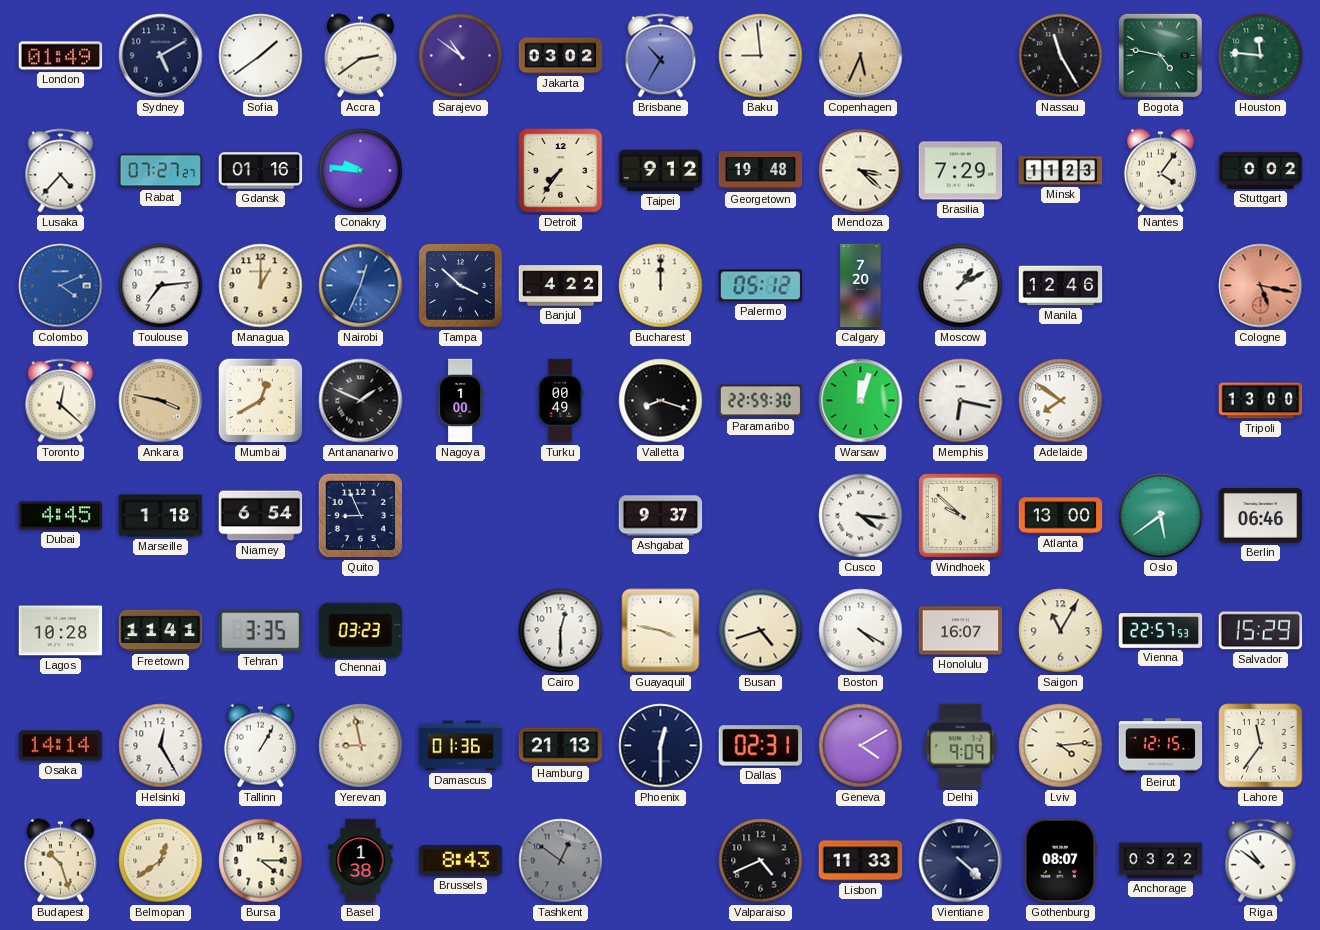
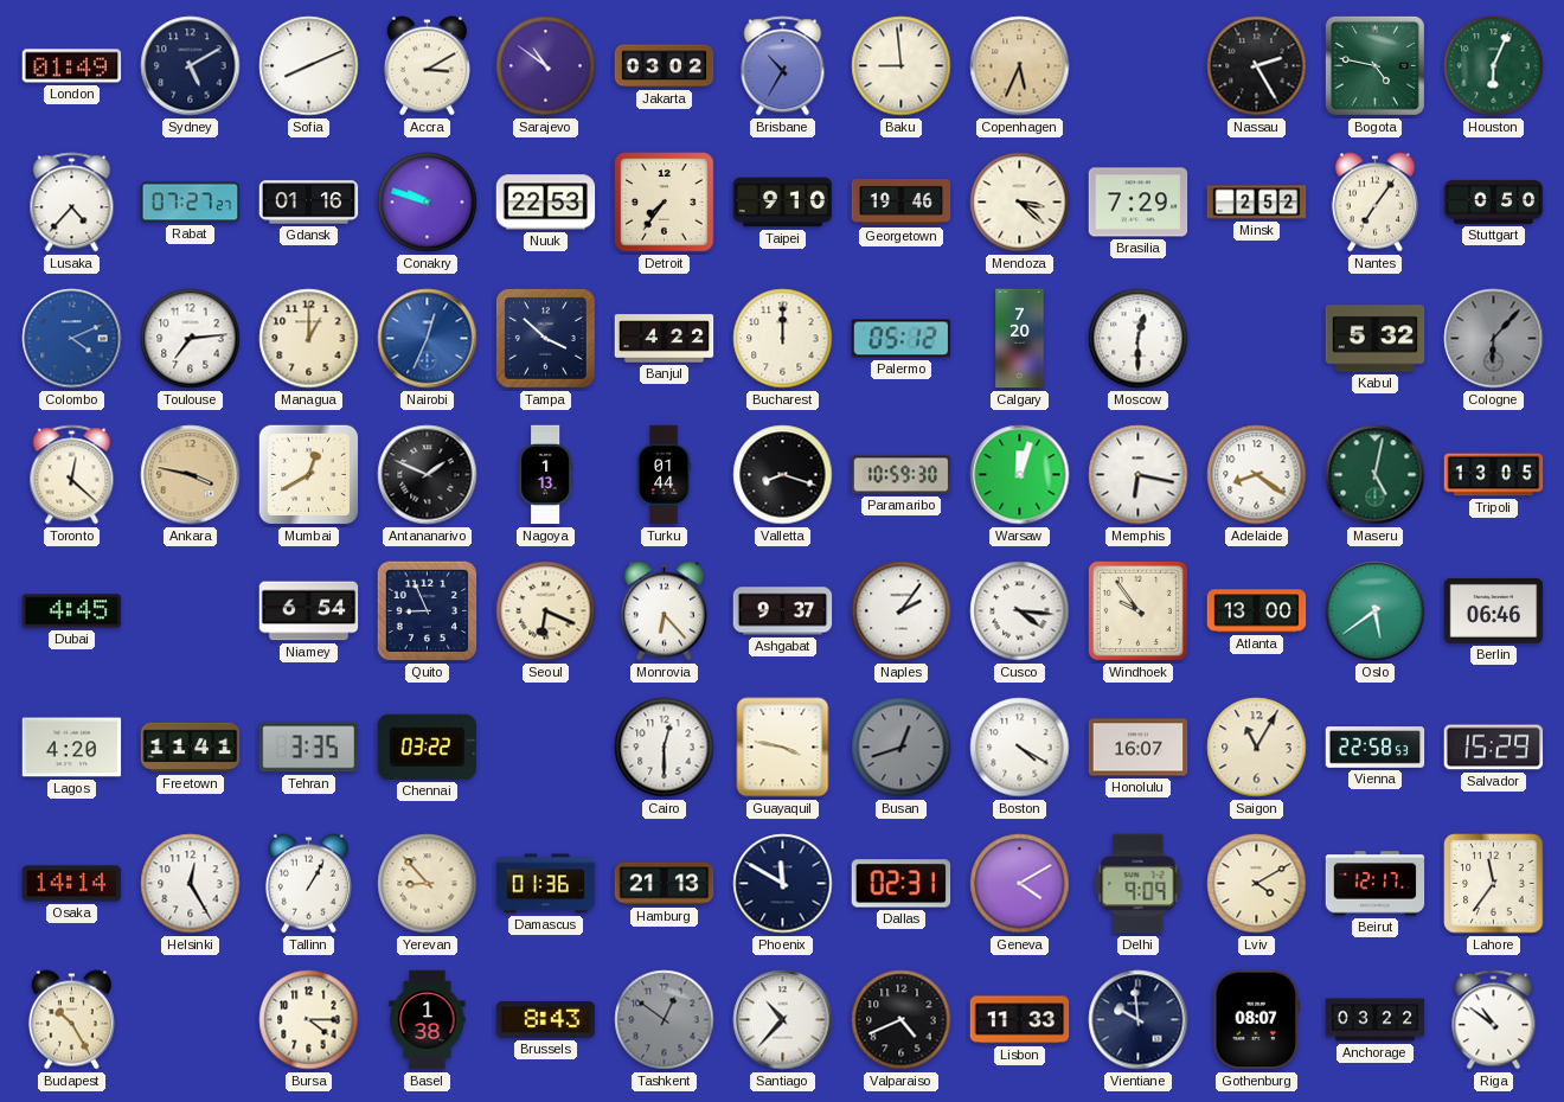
Sofia: 1:39 -> 8:11 (309, 66)
Accra: 2:39 -> 3:10 (427, 66)
Nassau: 11:25 -> 2:25 (1257, 66)
Houston: 11:46 -> 6:04 (1494, 66)
Conakry: 9:46 -> 9:48 (428, 203)
Nuuk: none -> 22:53 (546, 203)
Taipei: 9:12 -> 9:10 (783, 203)
Georgetown: 19:48 -> 19:46 (902, 203)
Minsk: 11:23 -> 2:52 (1257, 203)
Nantes: 4:06 -> 7:06 (1374, 203)
Stuttgart: 0:02 -> 0:50 (1494, 201)
Moscow: 1:10 -> 12:30 (1139, 339)
Manila: 12:46 -> none (1061, 286)
Kabul: none -> 5:32 (1376, 339)
Cologne: 5:17 -> 6:07 (1494, 339)
Cologne dial: salmon -> grey (1494, 339)
Nagoya: 1:00 -> 1:13 (546, 475)
Turku: 00:49 -> 01:44 (665, 475)
Paramaribo: 22:59 -> 10:59 (902, 475)
Adelaide: 7:51 -> 8:21 (1257, 475)
Maseru: none -> 5:02 (1376, 475)
Tripoli: 13:00 -> 13:05 (1494, 475)
Marseille: 1:18 -> none (161, 516)
Seoul: none -> 6:19 (546, 611)
Monrovia: none -> 6:23 (664, 611)
Naples: none -> 2:06 (902, 611)
Windhoek: 9:52 -> 9:54 (1137, 610)
Lagos: 10:28 -> 4:20 (72, 748)
Chennai: 03:23 -> 03:22 (427, 747)
Busan: 4:42 -> 12:42 (902, 748)
Busan dial: cream -> grey (902, 748)
Vienna: 22:57 -> 22:58 (1376, 748)
Yerevan: 8:58 -> 8:53 (428, 884)
Phoenix: 12:30 -> 11:50 (783, 884)
Lviv: 4:14 -> 4:10 (1257, 884)
Beirut: 12:15 -> 12:17 (1376, 884)
Budapest: 10:27 -> 10:25 (71, 1020)
Belmopan: 12:39 -> none (161, 861)
Santiago: none -> 10:37 (783, 1020)
Vientiane: 4:22 -> 9:59 (1139, 1020)
